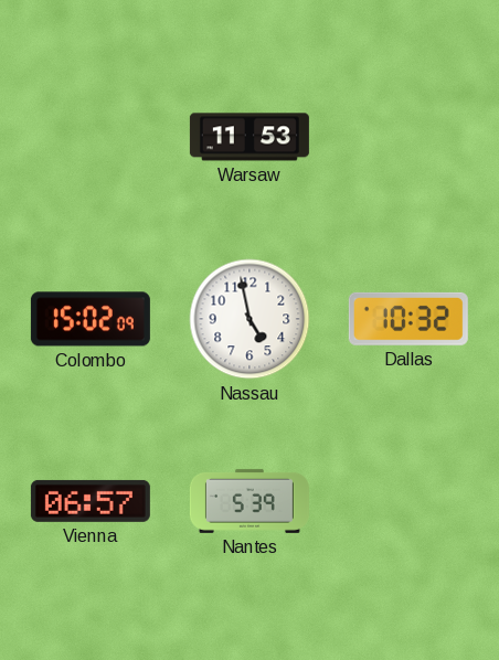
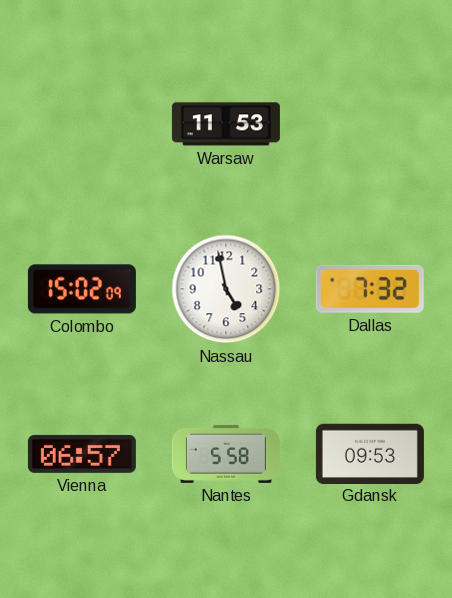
Dallas: 10:32 -> 7:32 (370, 289)
Nantes: 5:39 -> 5:58 (226, 454)
Gdansk: none -> 09:53 (370, 453)
